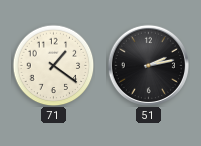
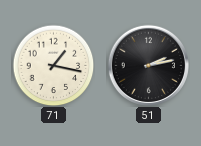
71: 1:21 -> 1:17 (53, 65)
